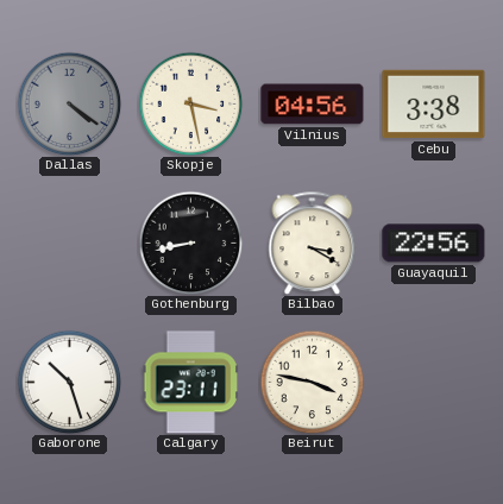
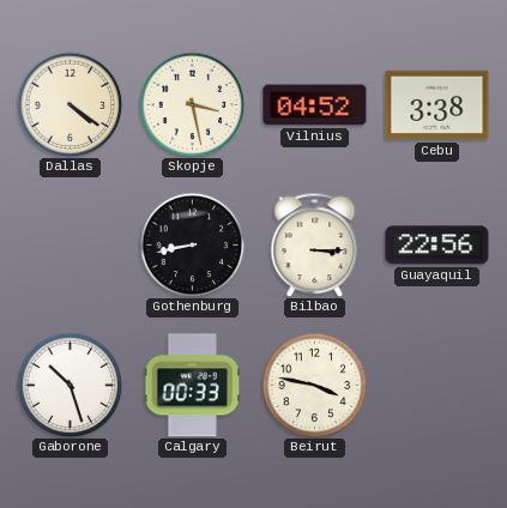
Dallas dial: grey -> cream (70, 104)
Vilnius: 04:56 -> 04:52 (315, 105)
Bilbao: 3:20 -> 3:15 (315, 244)
Calgary: 23:11 -> 00:33 (192, 386)
